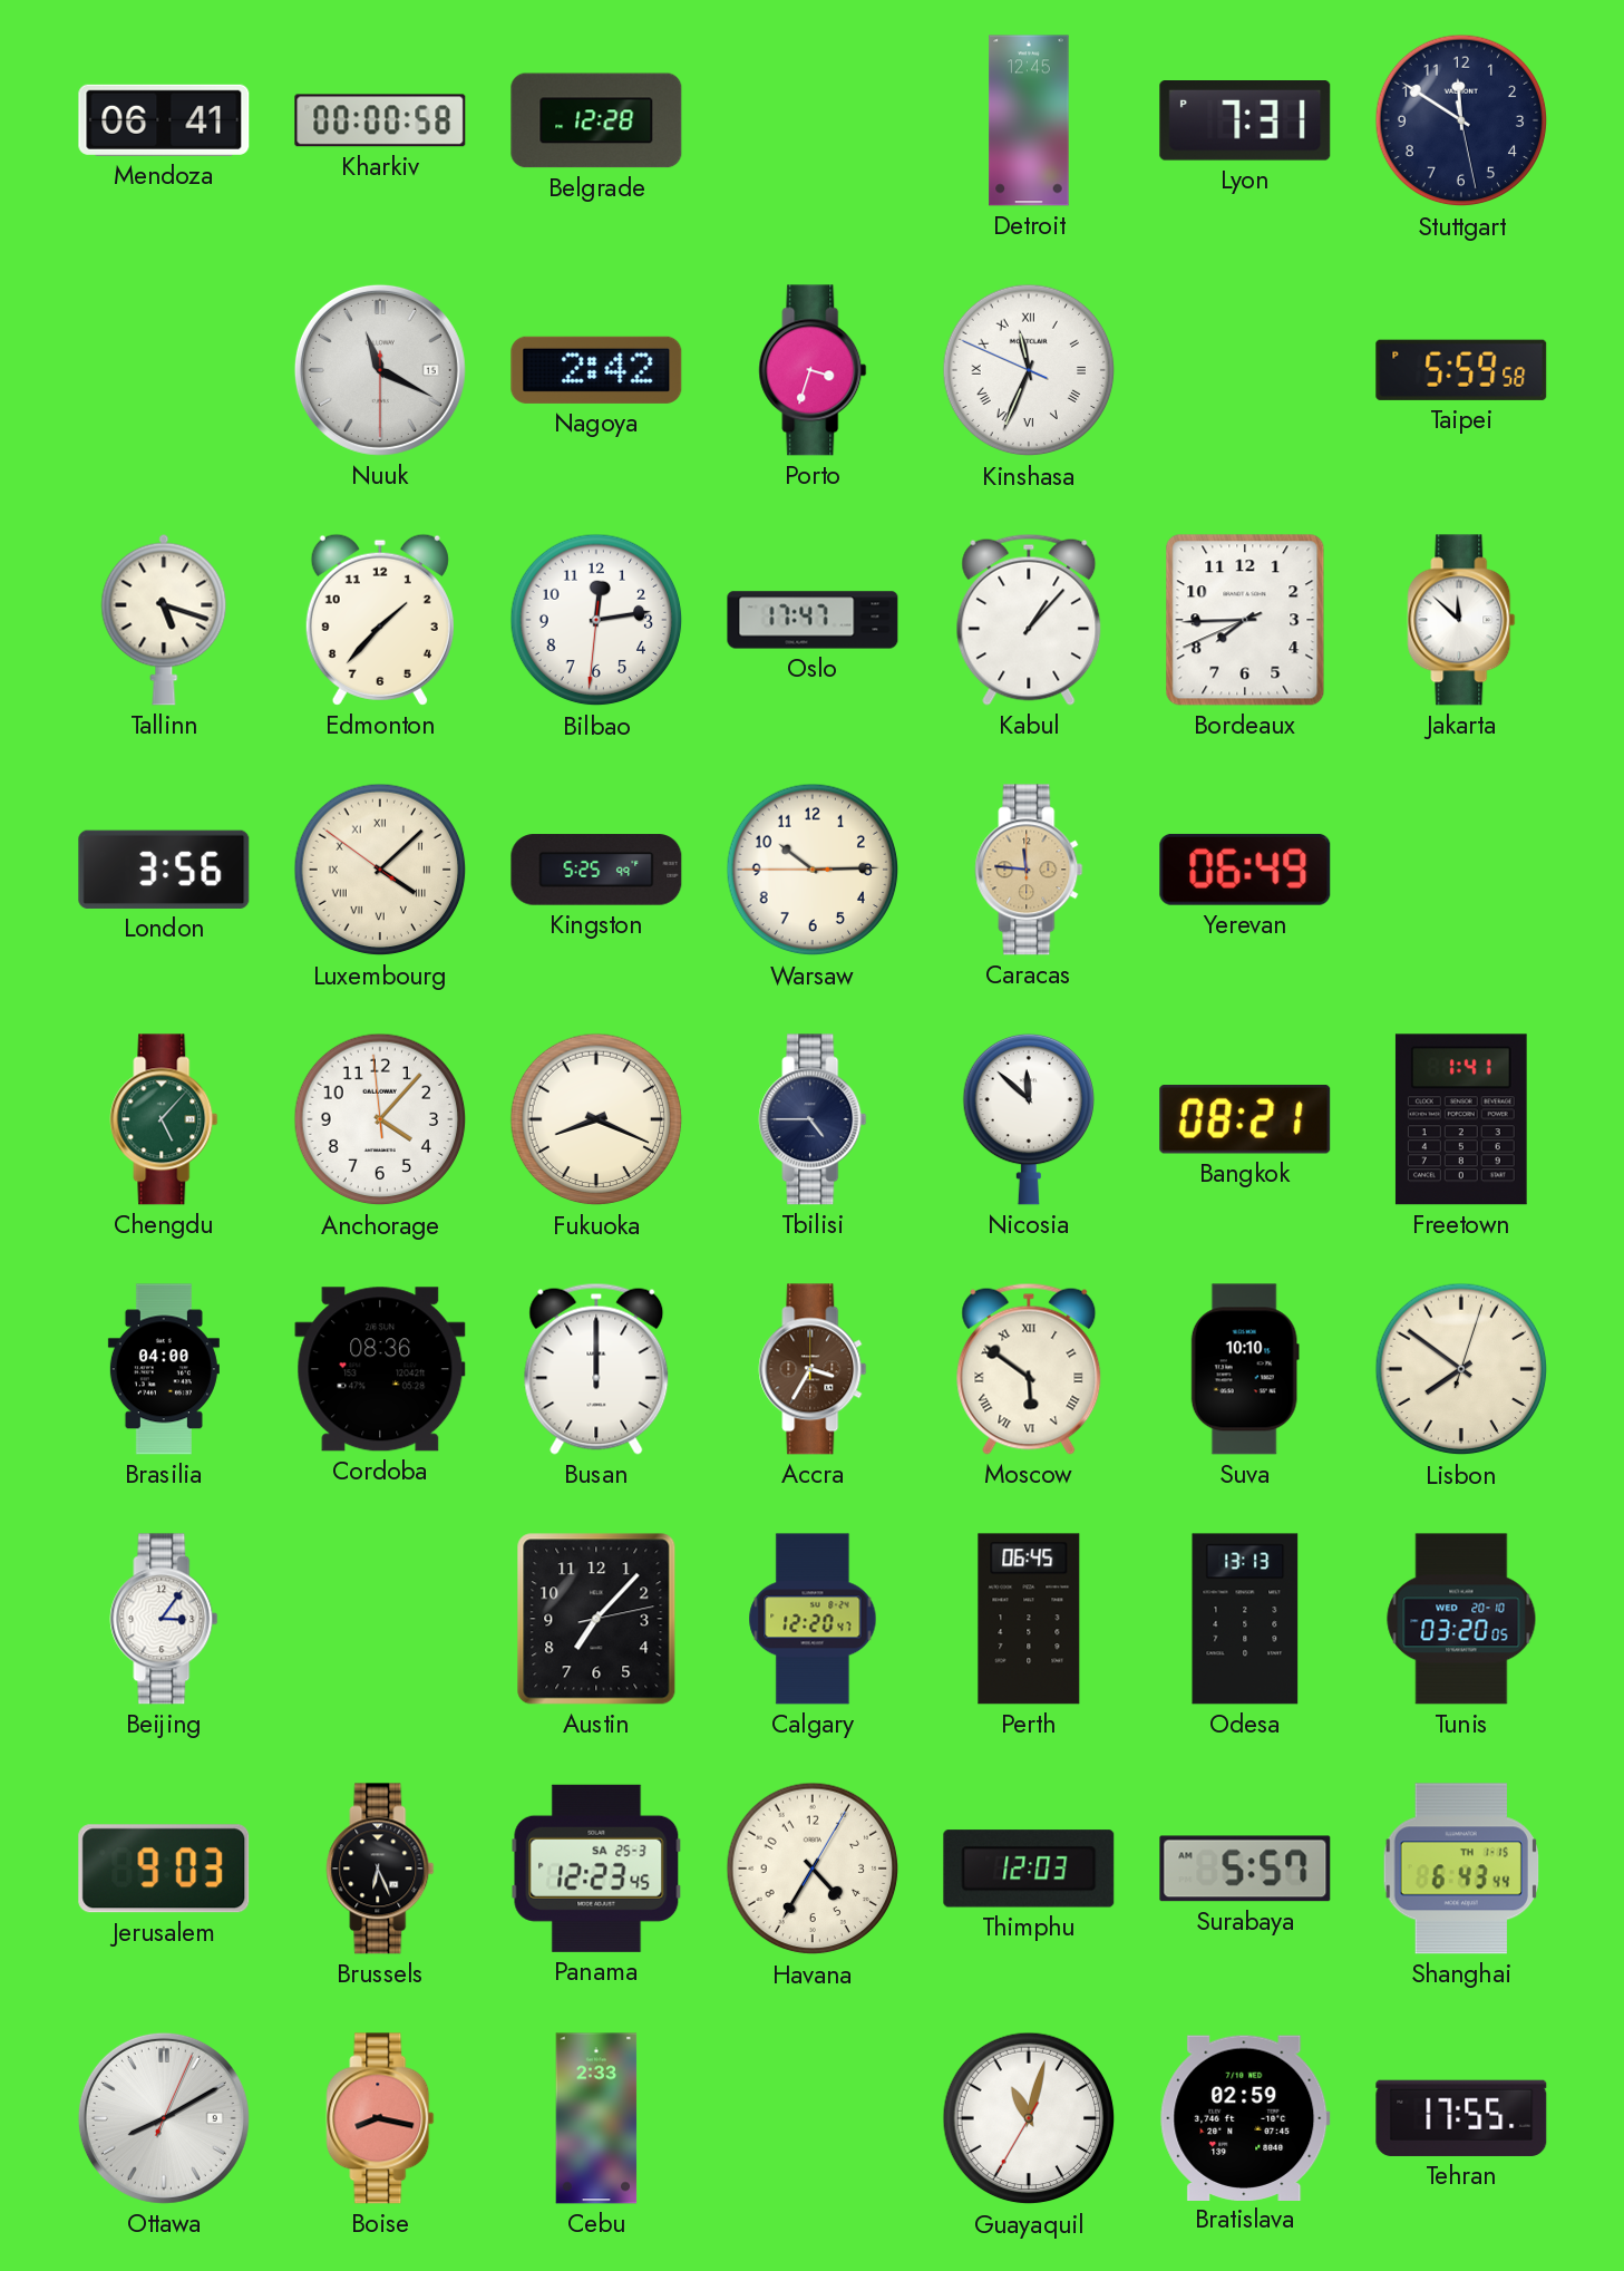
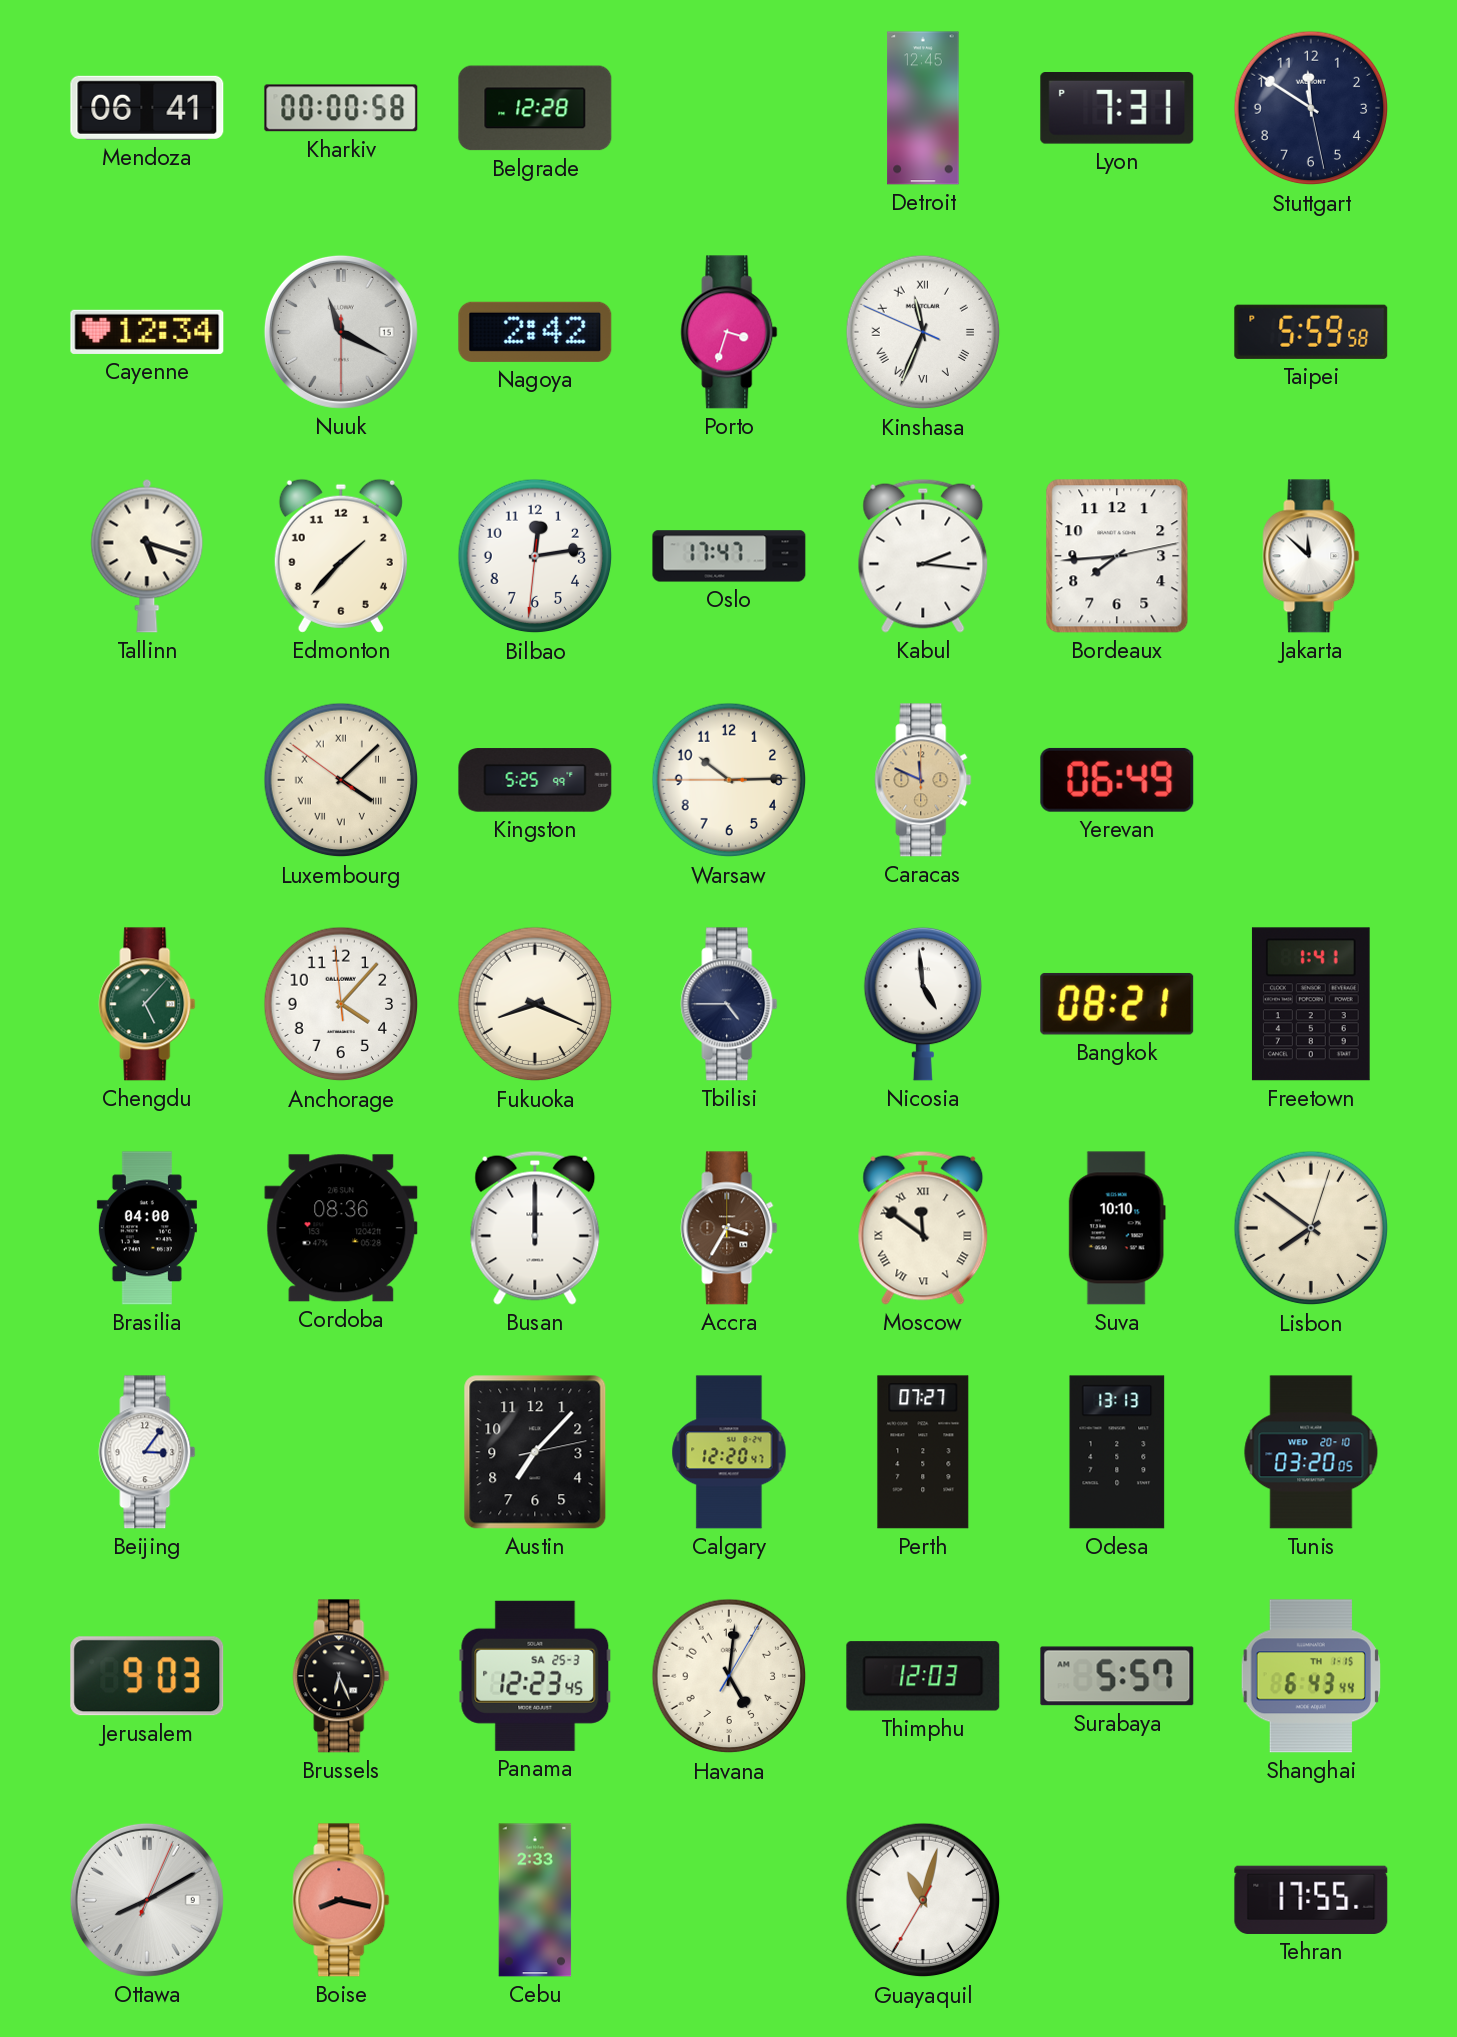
Cayenne: none -> 12:34 (147, 332)
Kabul: 1:07 -> 2:16 (923, 556)
Bordeaux: 7:44:41 -> 7:44:13 (1117, 556)
London: 3:56 -> none (164, 870)
Caracas: 11:46 -> 11:49 (923, 780)
Nicosia: 11:52 -> 4:59 (922, 1004)
Moscow: 5:51 -> 11:51 (923, 1228)
Perth: 06:45 -> 07:27 (923, 1452)
Havana: 4:35 -> 5:01 (729, 1676)
Bratislava: 02:59 -> none (1245, 2117)
